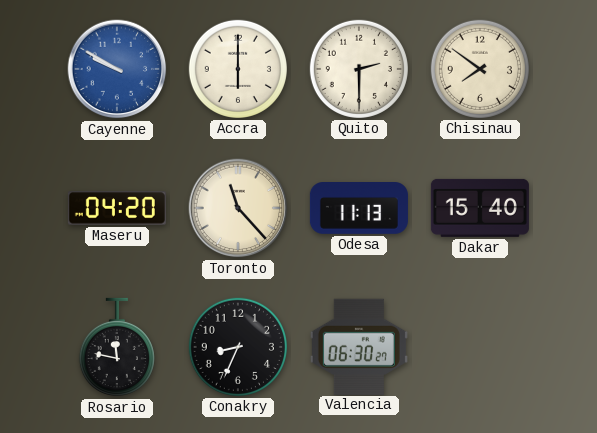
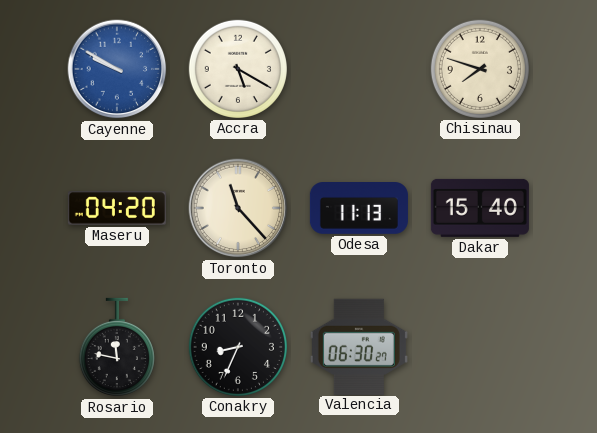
Accra: 6:00 -> 5:20 (238, 69)
Quito: 2:30 -> none (359, 69)
Chisinau: 7:51 -> 7:48 (480, 69)
